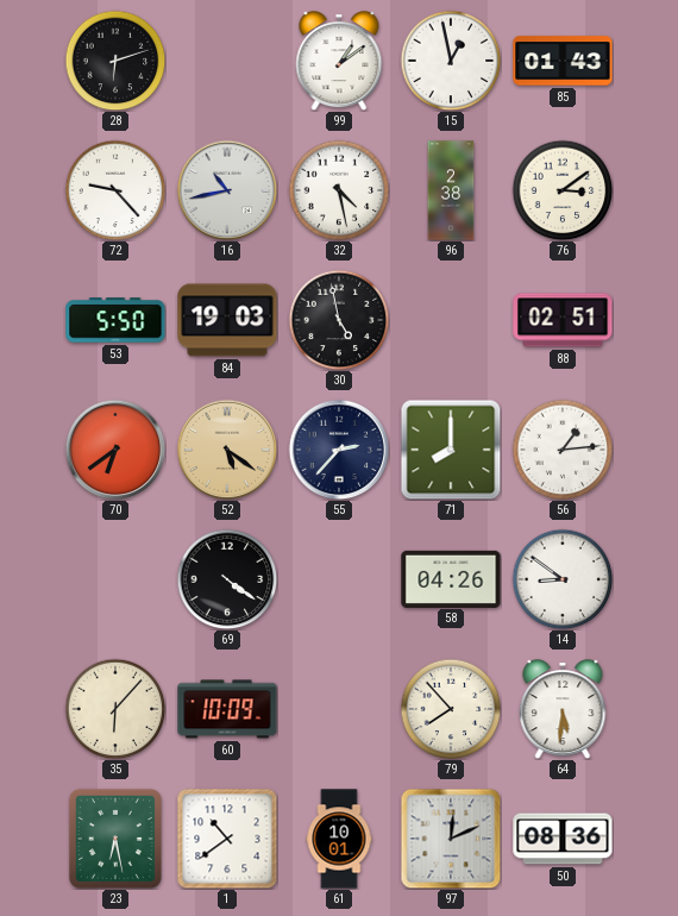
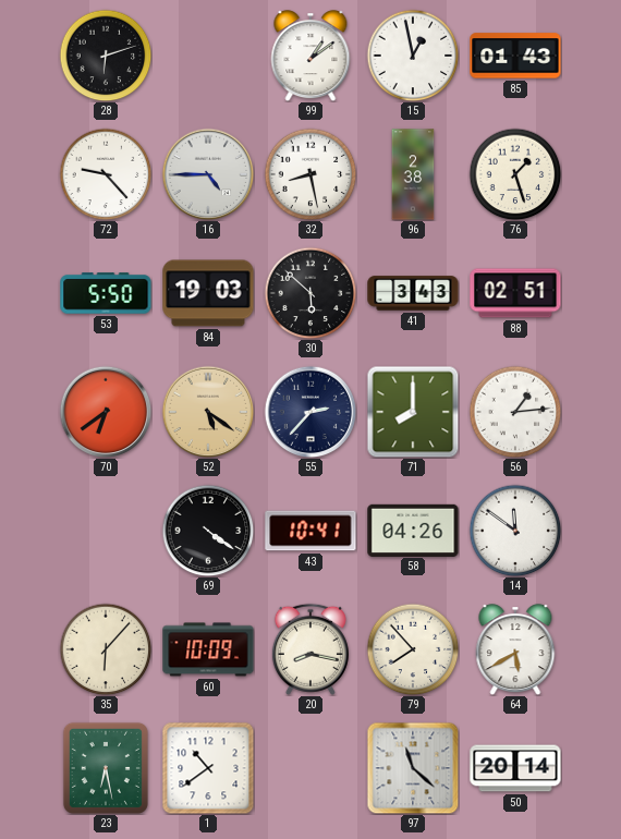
16: 10:43 -> 4:45 (208, 174)
32: 4:28 -> 8:28 (310, 174)
76: 3:09 -> 1:27 (515, 174)
30: 4:58 -> 5:52 (310, 293)
41: none -> 3:43 (413, 293)
43: none -> 10:41 (310, 531)
14: 8:51 -> 11:51 (515, 531)
20: none -> 8:17 (310, 649)
64: 5:31 -> 5:40 (515, 649)
61: 10:01 -> none (339, 839)
97: 12:11 -> 11:22 (413, 768)
50: 08:36 -> 20:14 (515, 768)
